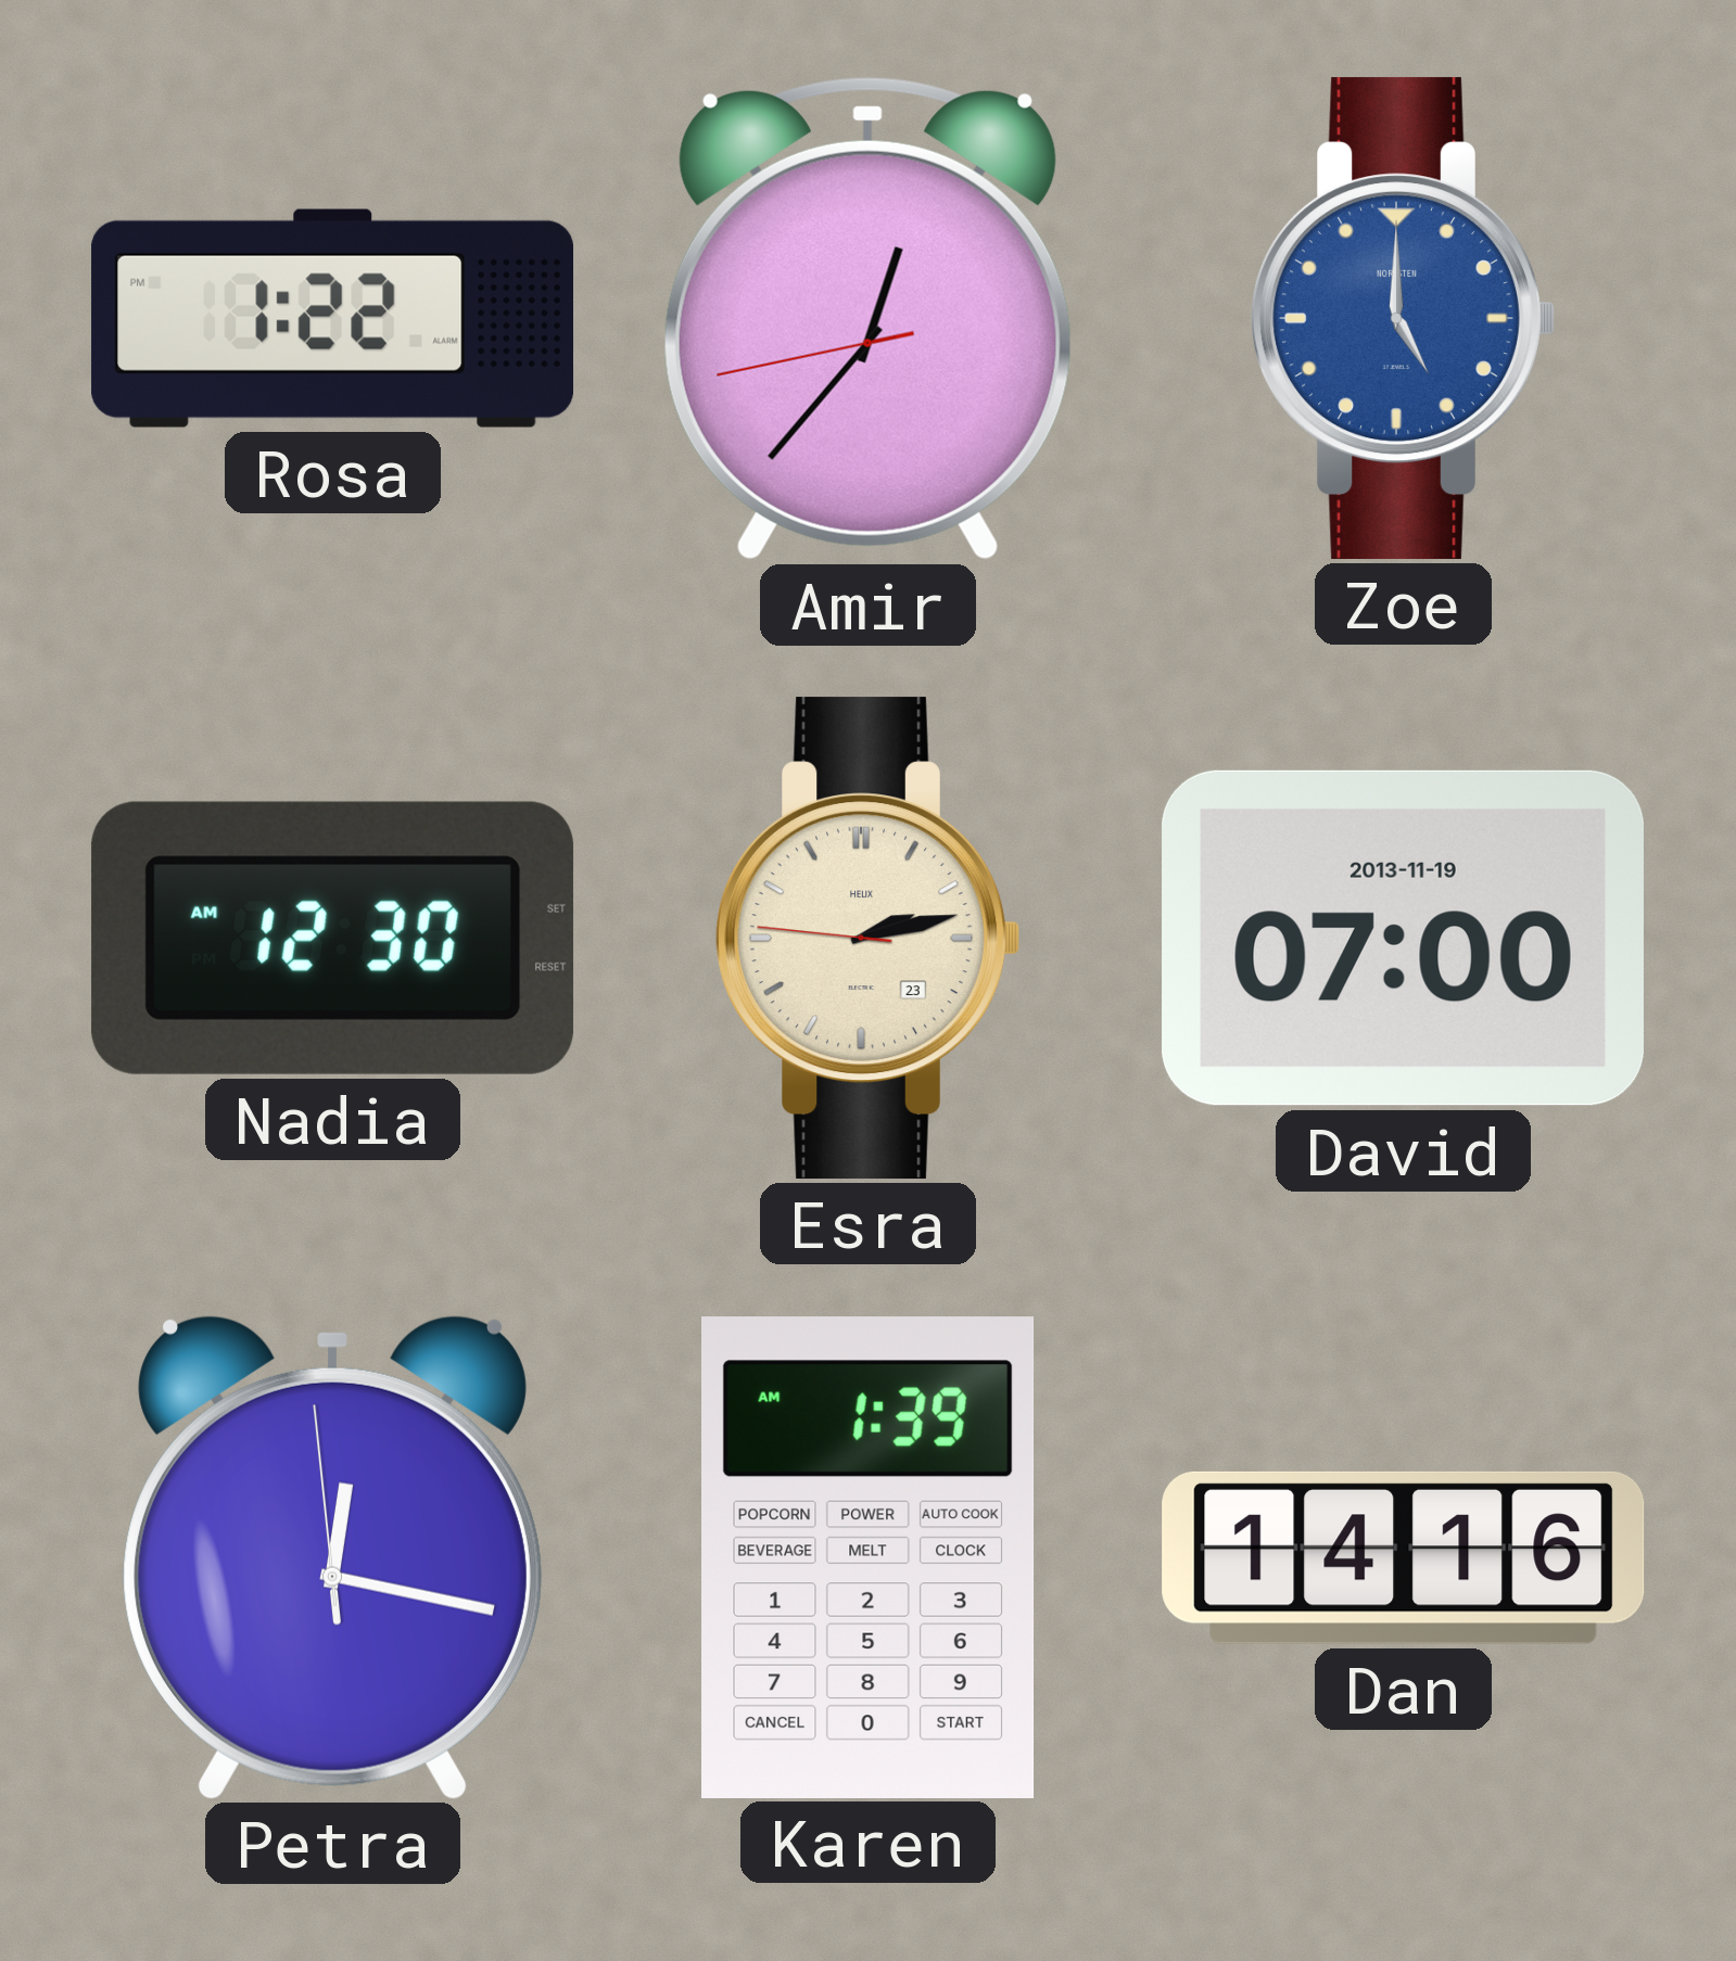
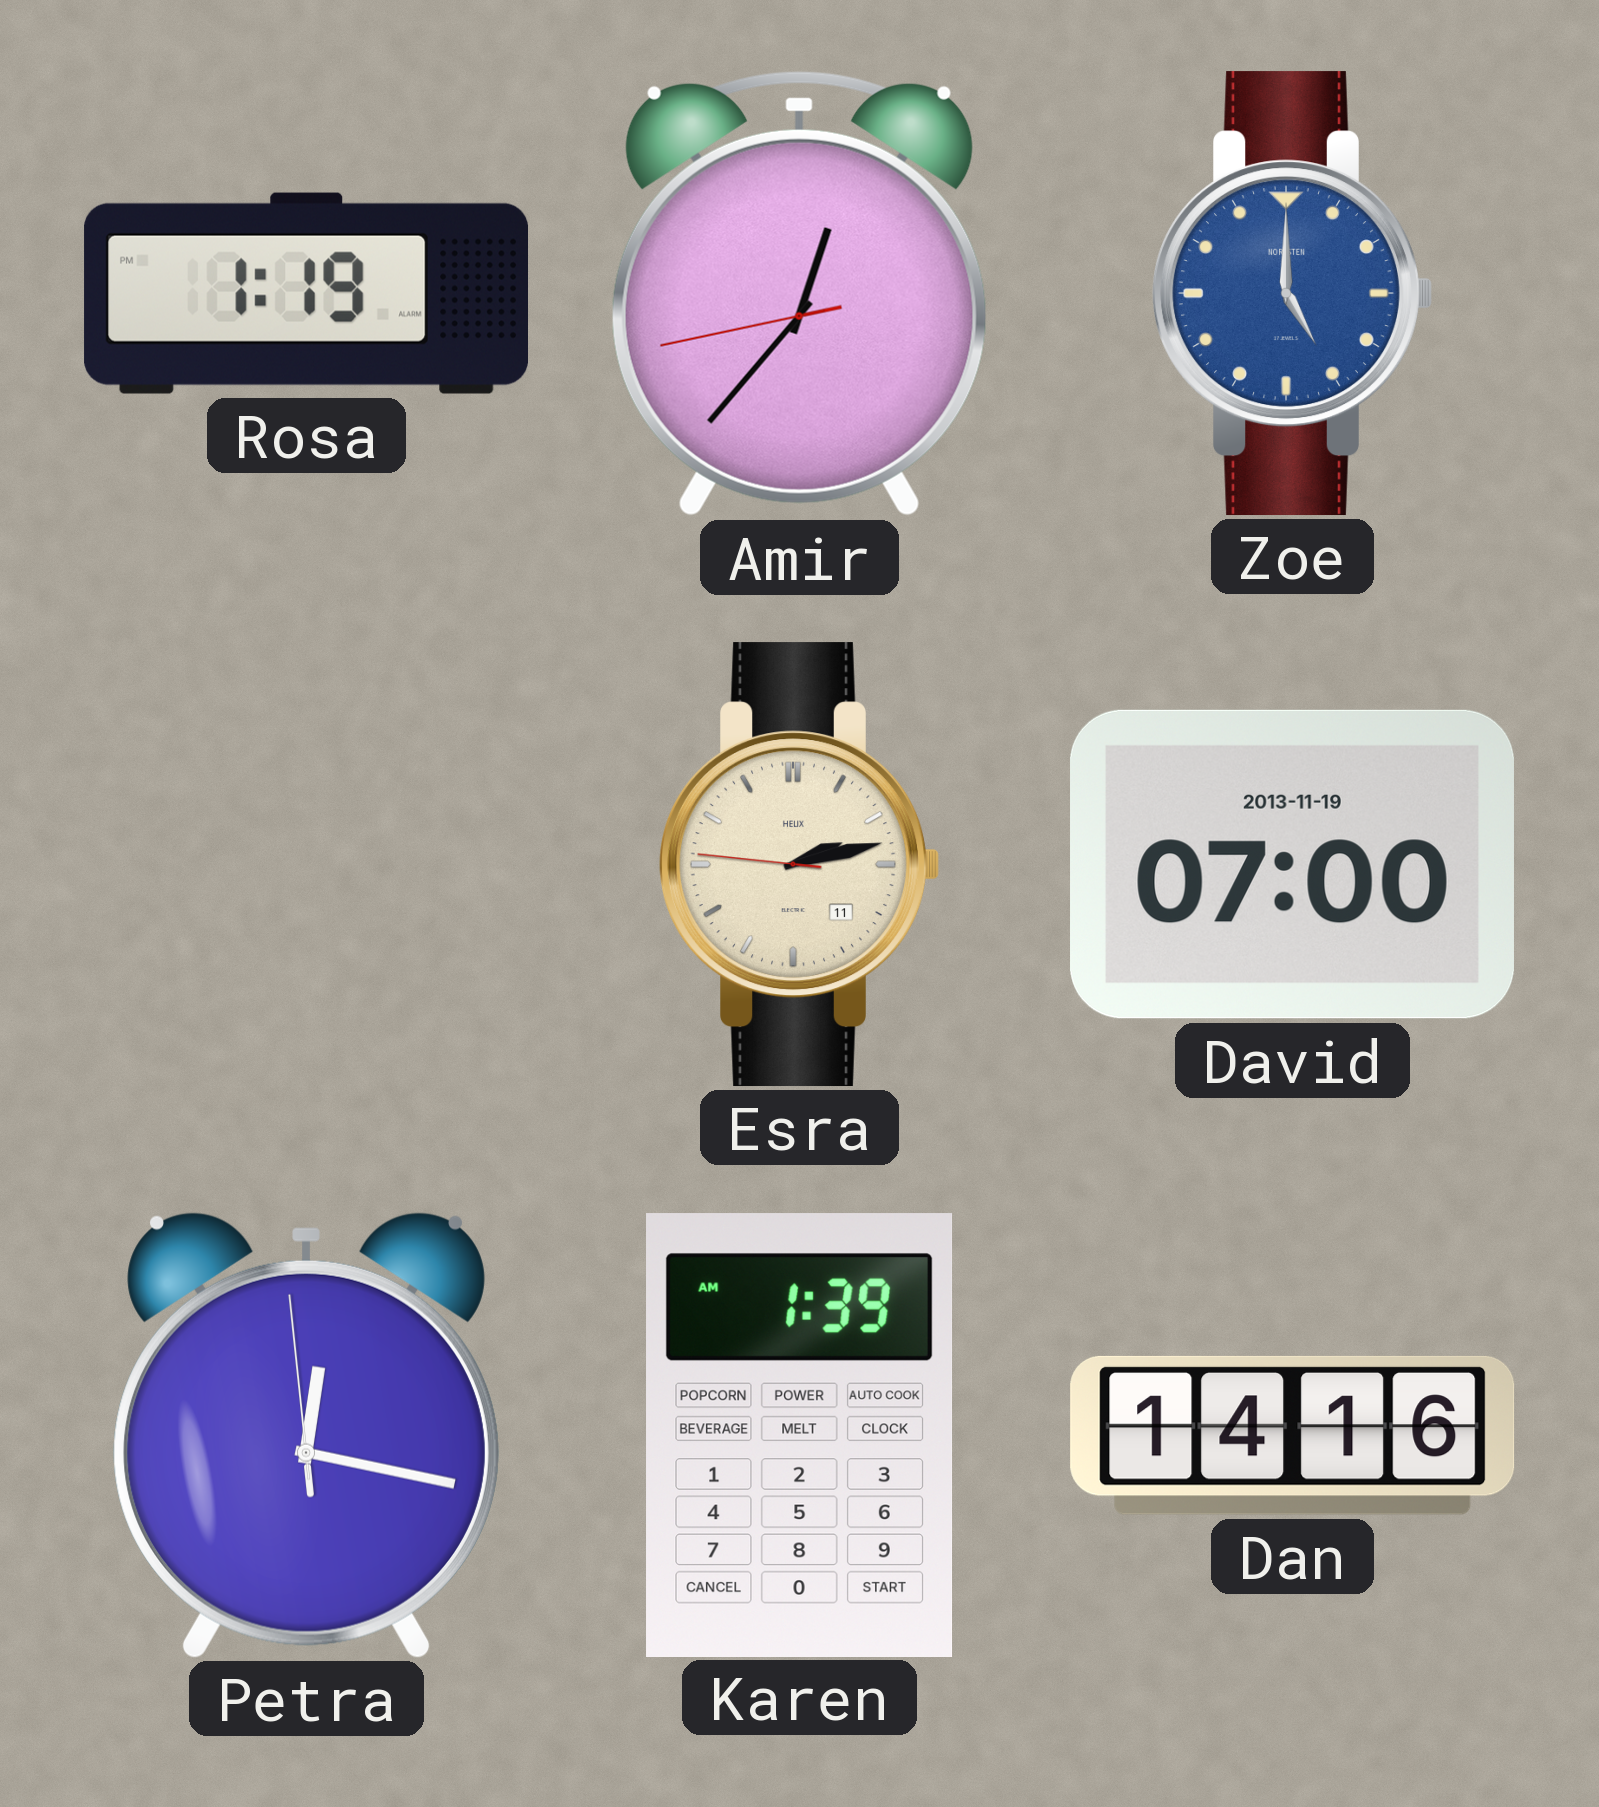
Rosa: 1:22 -> 1:19 (306, 293)
Nadia: 12:30 -> none (333, 938)
Esra date: 23 -> 11 (800, 865)
